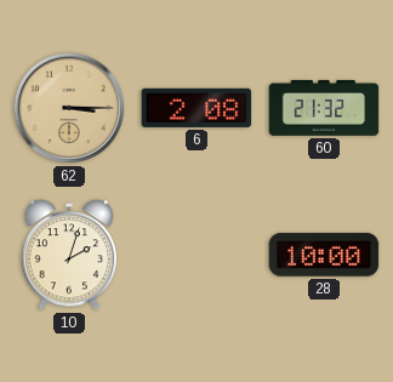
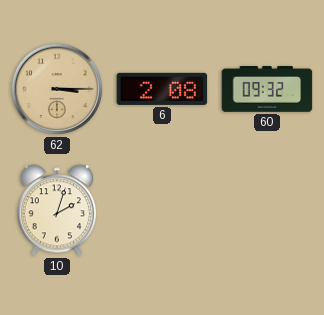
60: 21:32 -> 09:32 (267, 89)
28: 10:00 -> none (324, 255)
